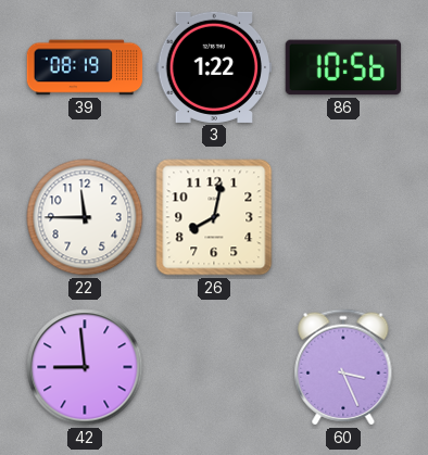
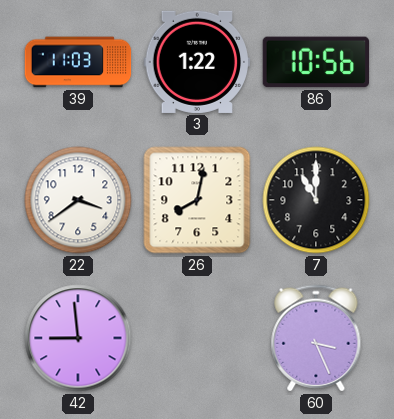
39: 08:19 -> 11:03 (78, 62)
22: 11:45 -> 3:39 (78, 200)
7: none -> 11:00 (316, 200)
